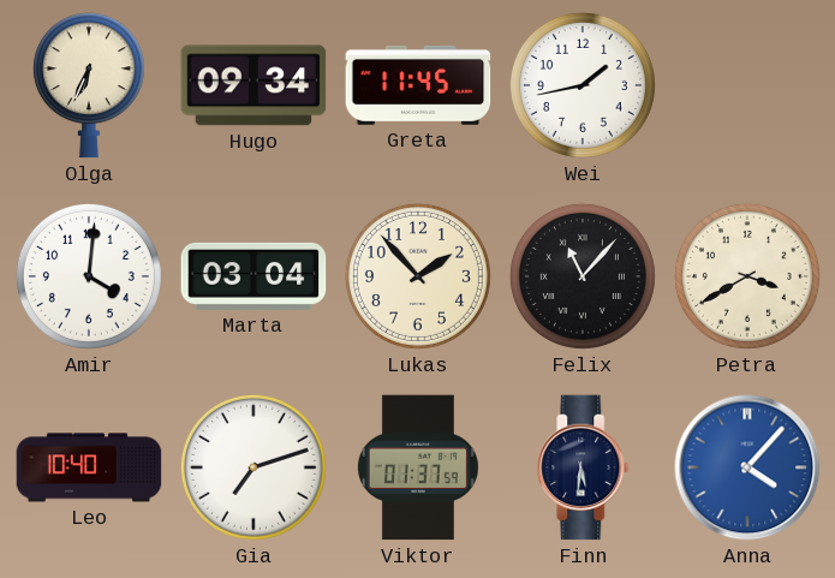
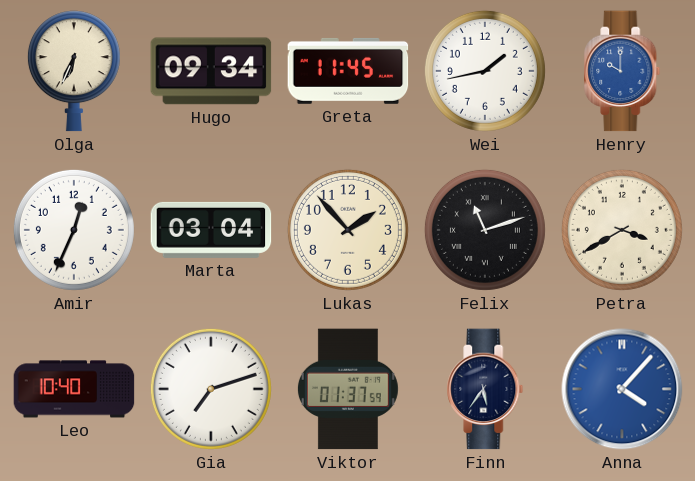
Henry: none -> 10:00 (622, 71)
Amir: 4:01 -> 12:34 (74, 230)
Felix: 11:07 -> 11:12 (485, 230)
Finn: 5:31 -> 5:36 (485, 389)
